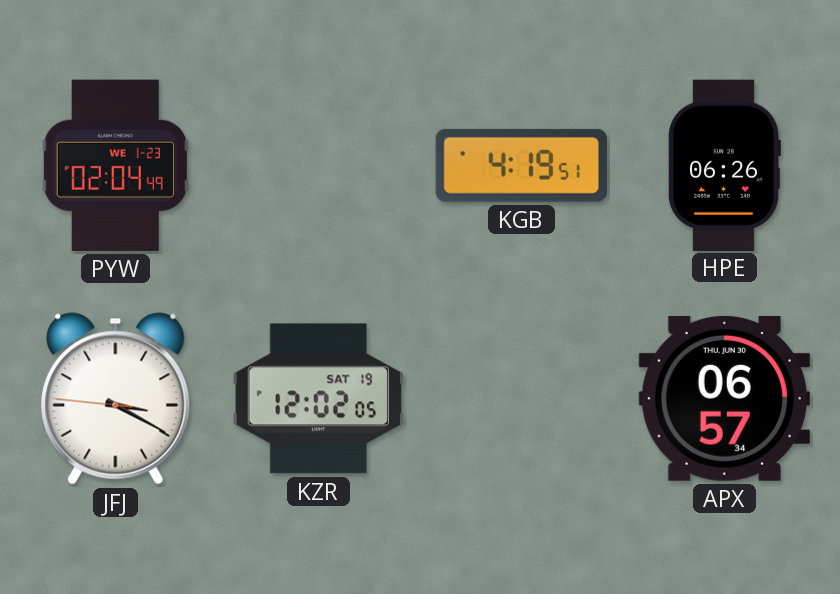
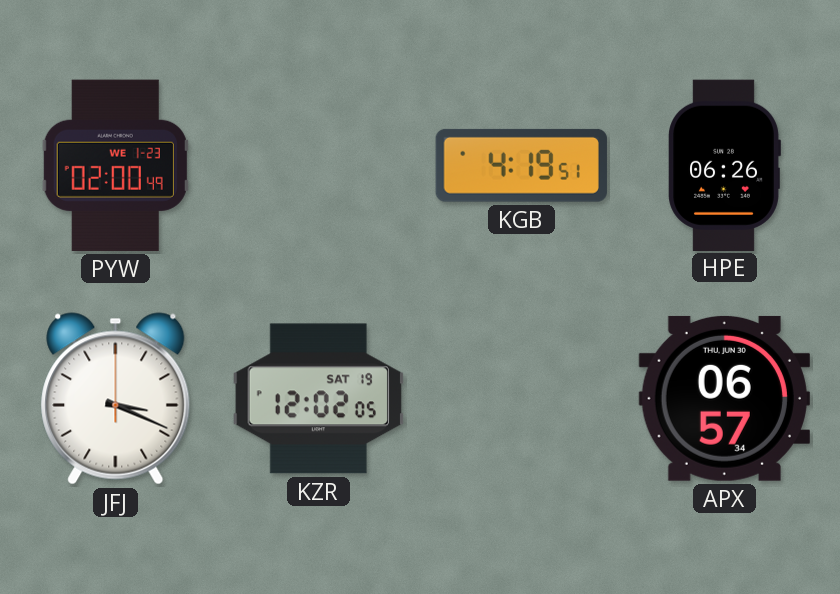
PYW: 02:04 -> 02:00 (115, 165)
JFJ: 3:19:46 -> 3:19:00 (116, 399)
